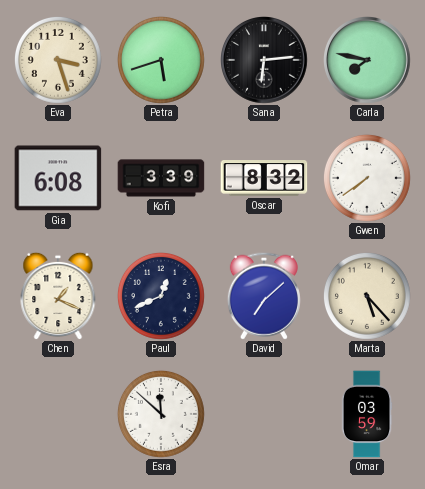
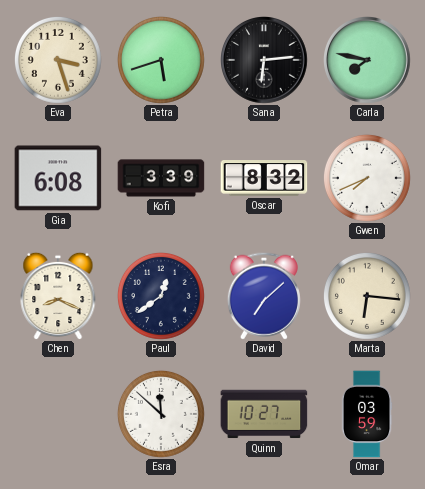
Gwen: 7:39 -> 7:41 (367, 178)
Chen: 1:19 -> 8:19 (58, 296)
Paul: 12:41 -> 12:39 (161, 296)
Marta: 5:23 -> 6:16 (367, 296)
Quinn: none -> 10:27 (264, 414)
